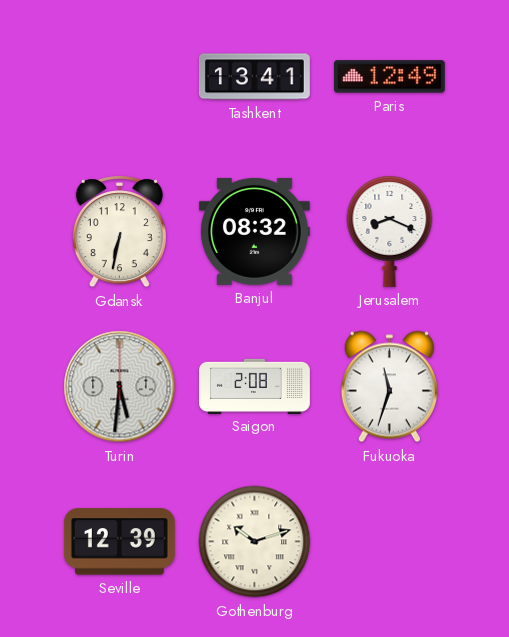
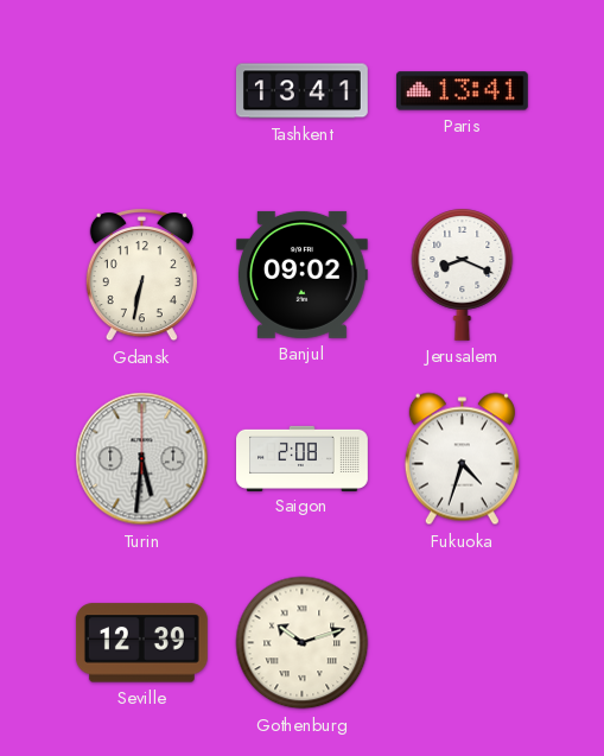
Paris: 12:49 -> 13:41 (462, 91)
Banjul: 08:32 -> 09:02 (301, 274)
Fukuoka: 11:33 -> 4:33 (462, 459)
